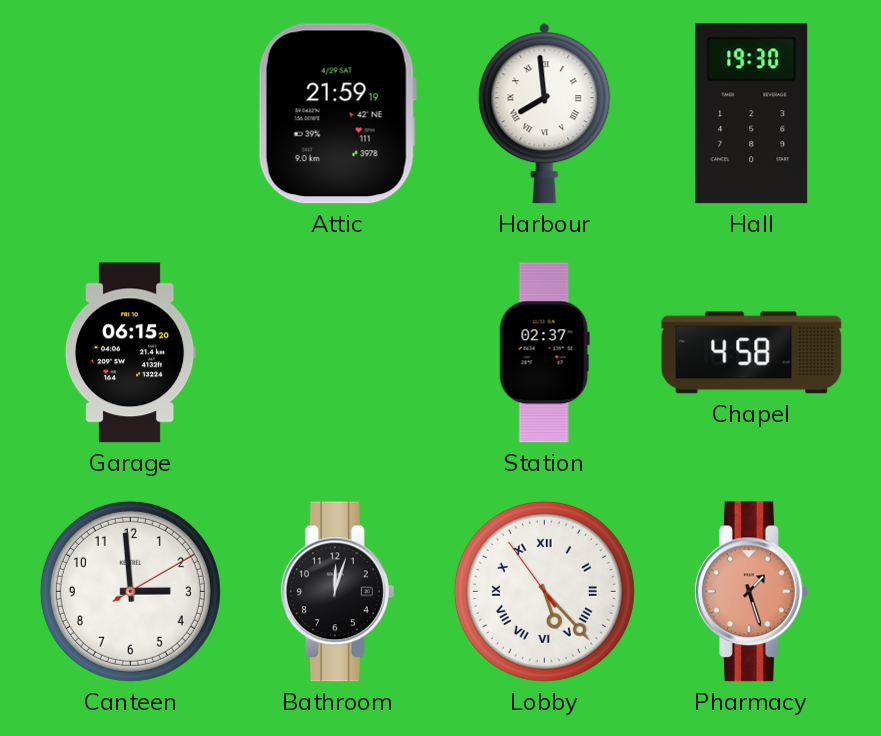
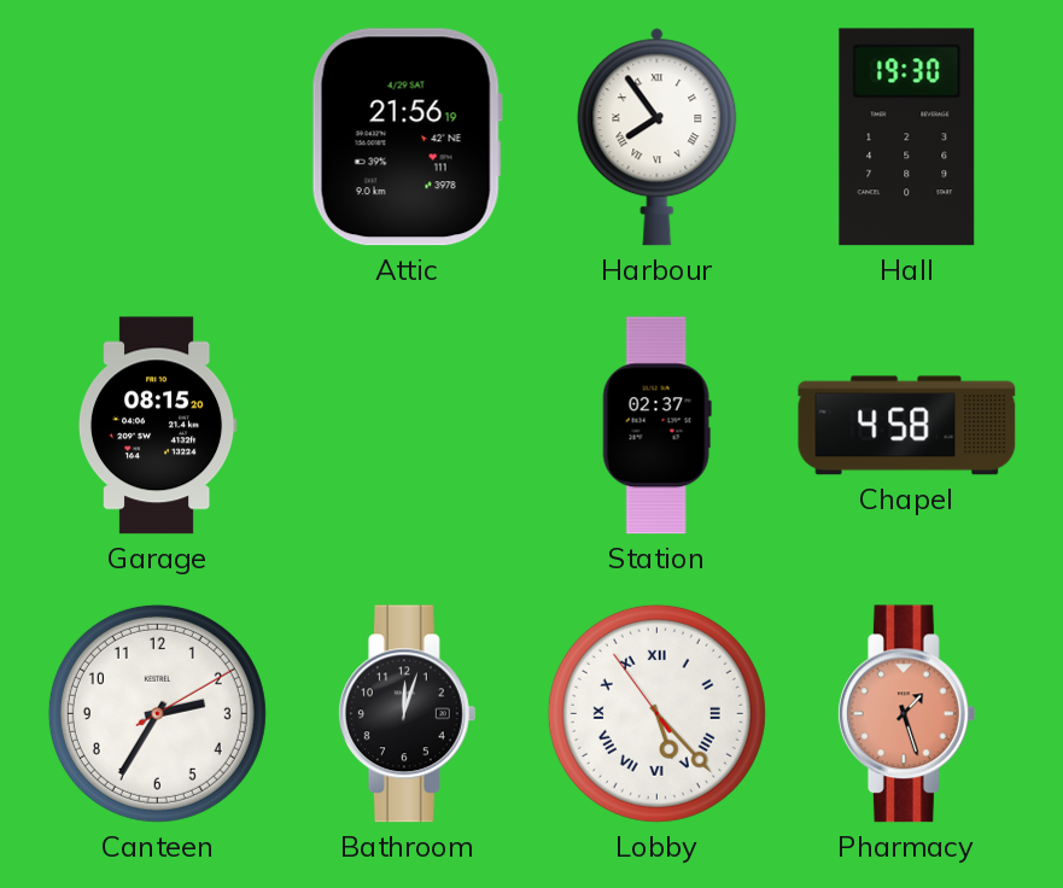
Attic: 21:59 -> 21:56 (407, 138)
Harbour: 7:59 -> 7:54 (658, 138)
Garage: 06:15 -> 08:15 (157, 426)
Canteen: 2:59 -> 2:35 (157, 713)
